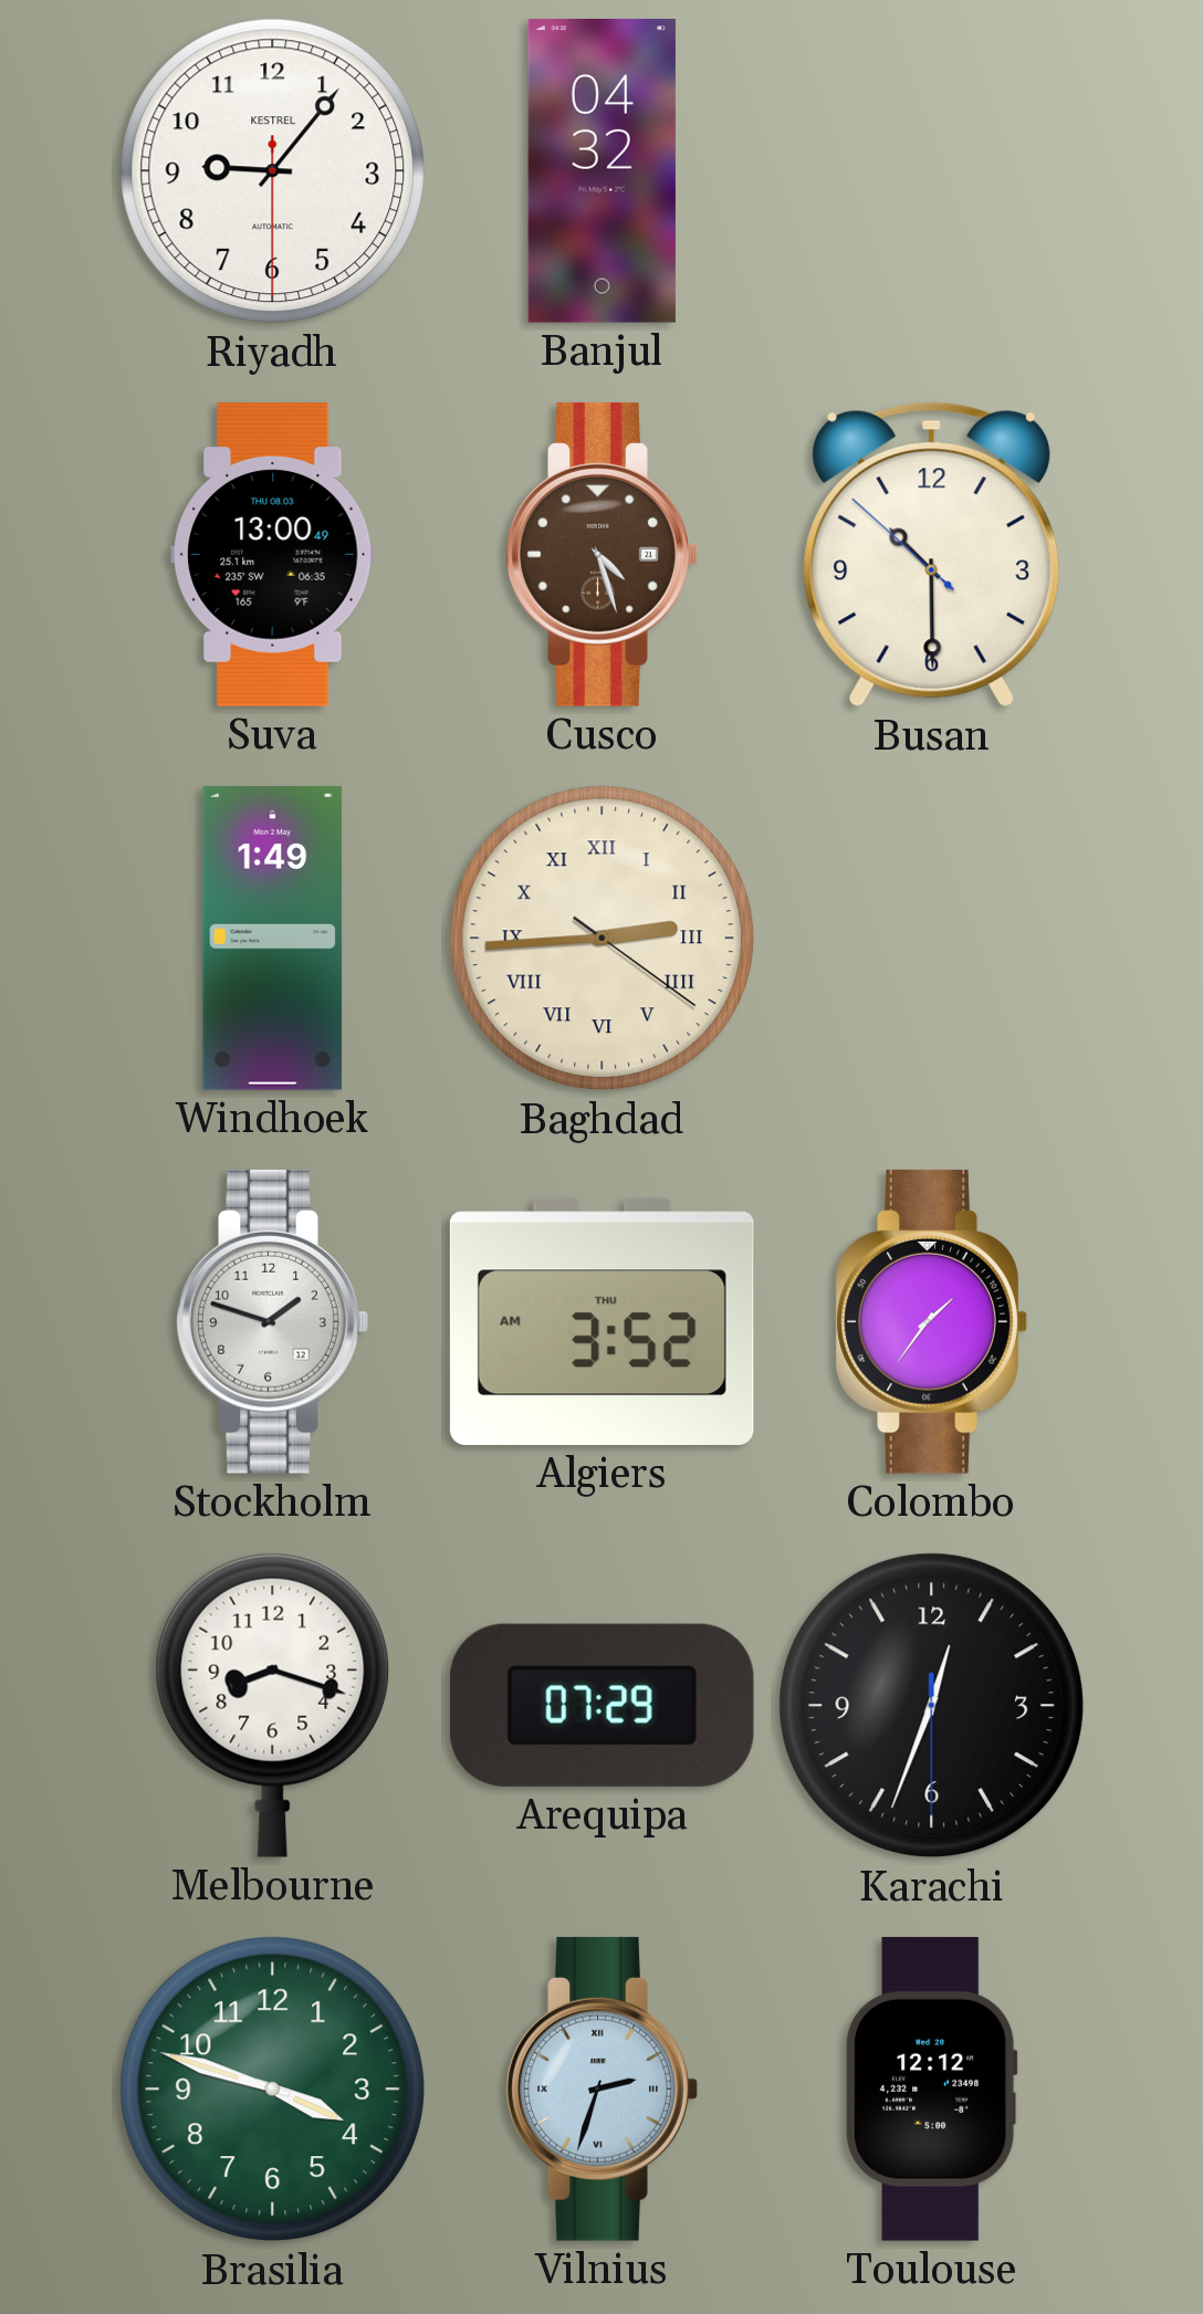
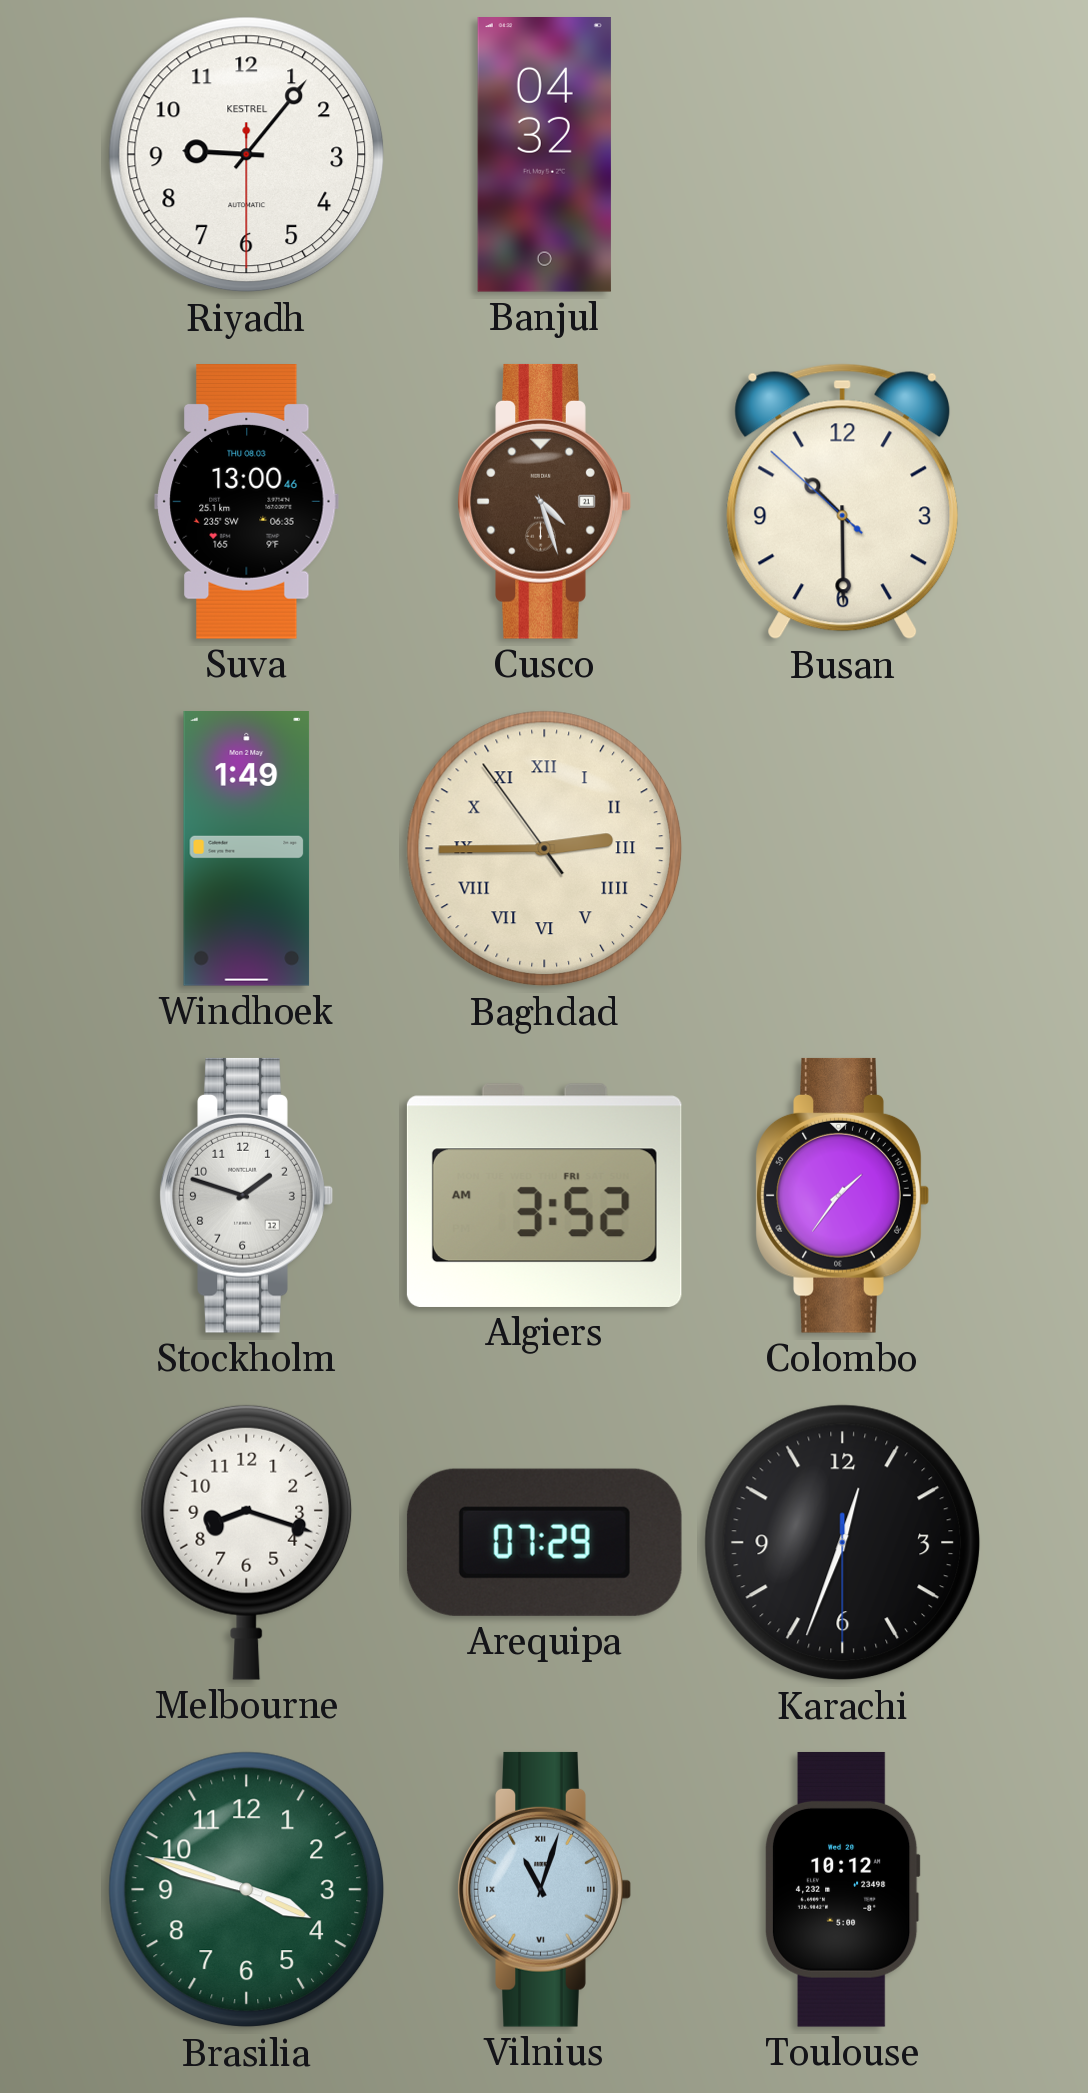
Suva: 13:00:49 -> 13:00:46 (247, 502)
Baghdad: 2:44:21 -> 2:44:54 (545, 849)
Algiers date: THU -> FRI (544, 1195)
Vilnius: 2:33 -> 11:03 (544, 1889)
Toulouse: 12:12 -> 10:12 (842, 1889)
